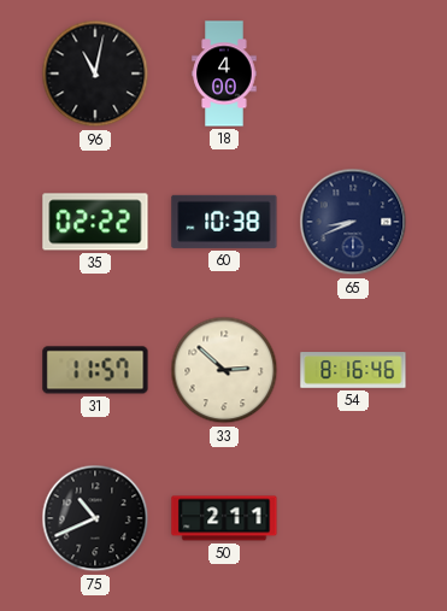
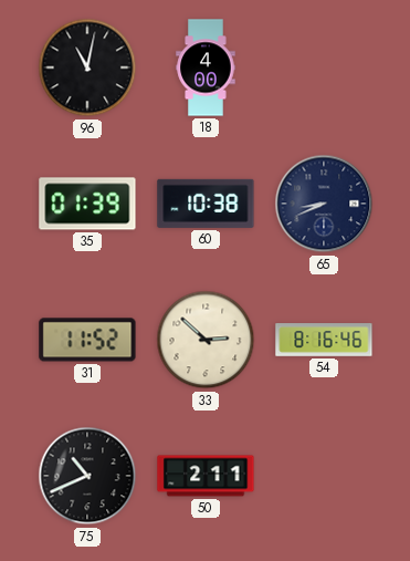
35: 02:22 -> 01:39 (87, 204)
31: 11:57 -> 11:52 (87, 340)
